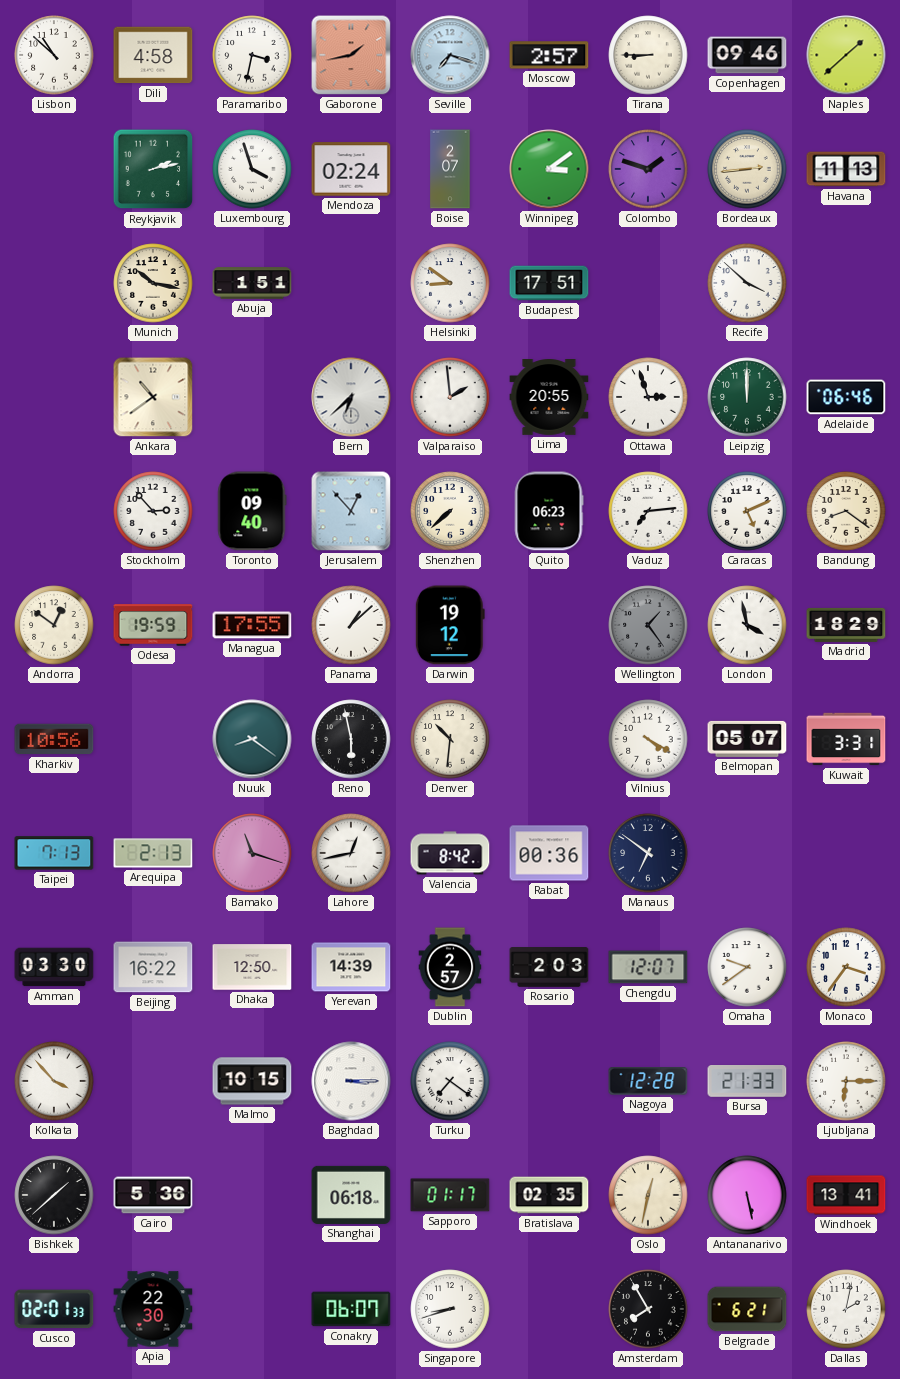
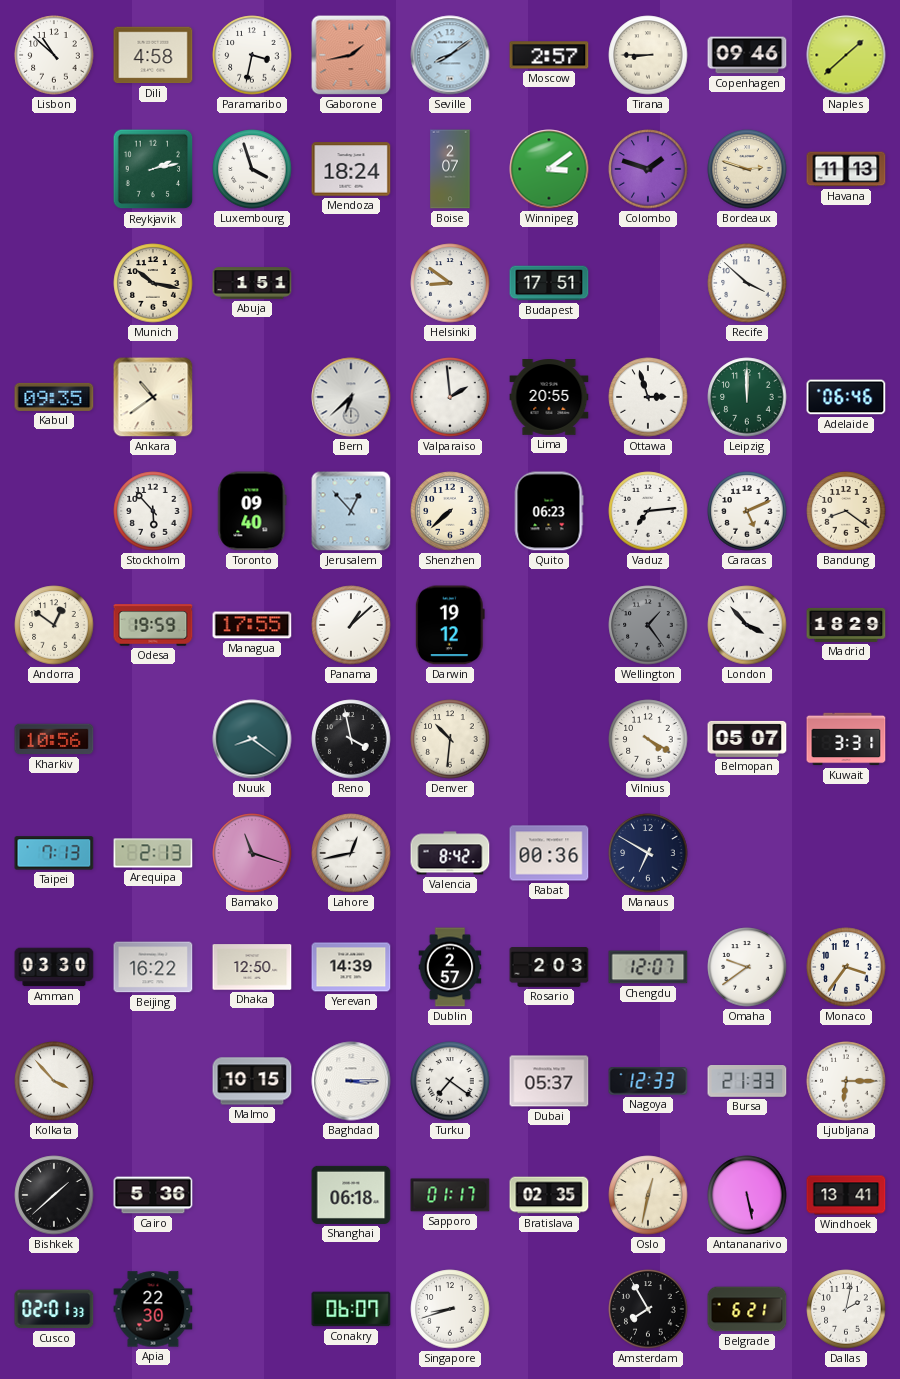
Seville: 7:18 -> 8:09 (450, 55)
Mendoza: 02:24 -> 18:24 (351, 169)
Bordeaux: 2:44 -> 2:48 (747, 169)
Kabul: none -> 09:35 (54, 397)
Stockholm: 2:53 -> 5:53 (153, 511)
London: 3:58 -> 3:53 (747, 625)
Reno: 5:58 -> 3:58 (351, 739)
Manaus: 6:51 -> 6:50 (648, 853)
Dubai: none -> 05:37 (549, 1081)
Nagoya: 12:28 -> 12:33 (648, 1081)
